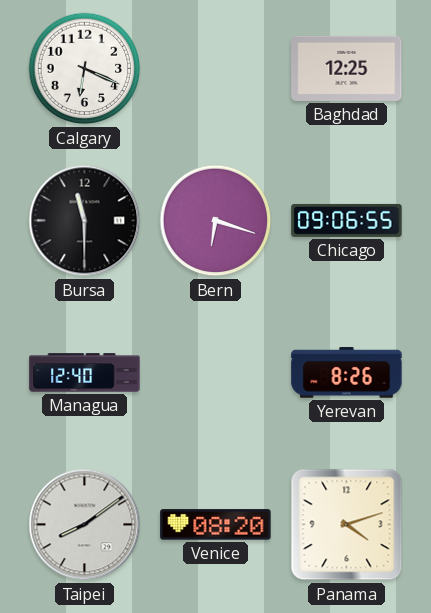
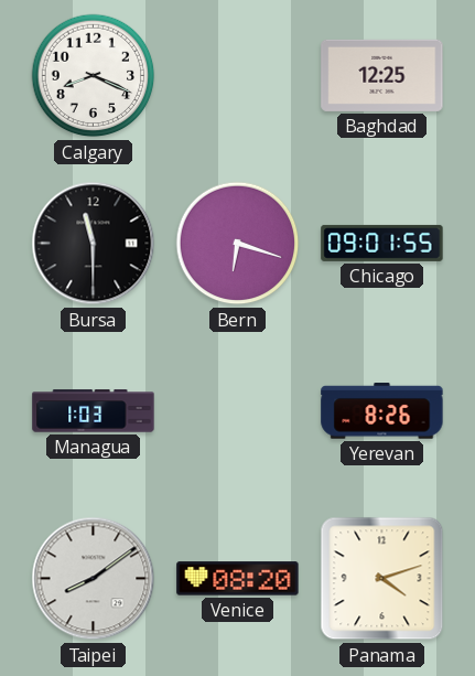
Calgary: 6:19 -> 8:19 (94, 76)
Chicago: 09:06 -> 09:01 (382, 243)
Managua: 12:40 -> 1:03 (94, 411)
